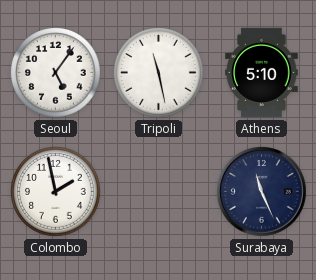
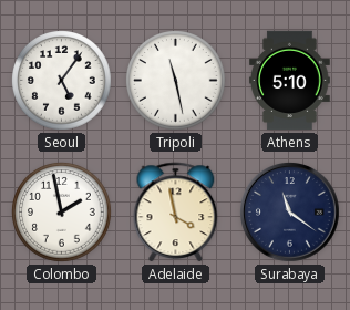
Adelaide: none -> 3:58 (176, 213)
Surabaya: 11:26 -> 11:21 (290, 213)
